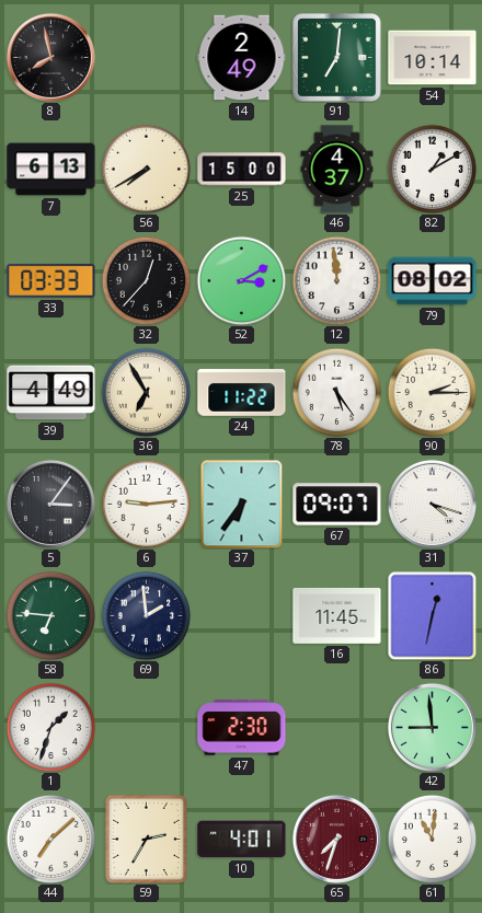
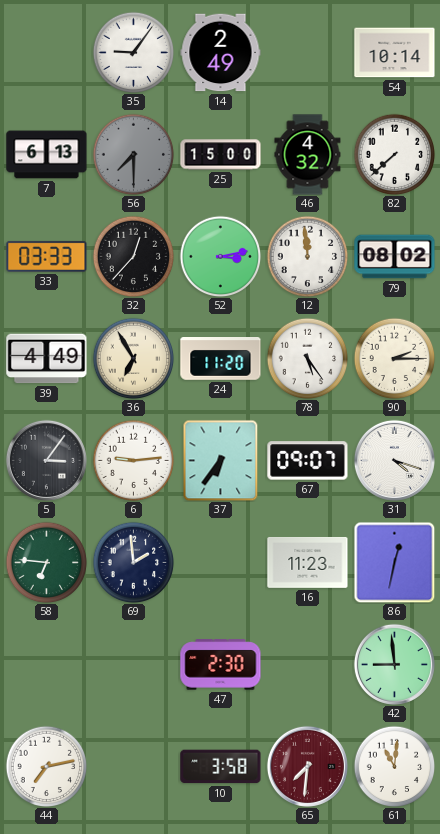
8: 7:58 -> none (50, 57)
35: none -> 9:06 (133, 52)
91: 7:01 -> none (337, 58)
56: 7:40 -> 7:30 (133, 154)
56 dial: cream -> grey (133, 154)
46: 4:37 -> 4:32 (308, 155)
82: 1:10 -> 7:38 (394, 154)
52: 3:10 -> 3:13 (220, 256)
24: 11:22 -> 11:20 (221, 359)
16: 11:45 -> 11:23 (308, 562)
1: 1:33 -> none (50, 727)
44: 7:08 -> 7:13 (46, 766)
59: 2:35 -> none (146, 839)
10: 4:01 -> 3:58 (221, 767)
65: 7:33 -> 7:31 (307, 766)
